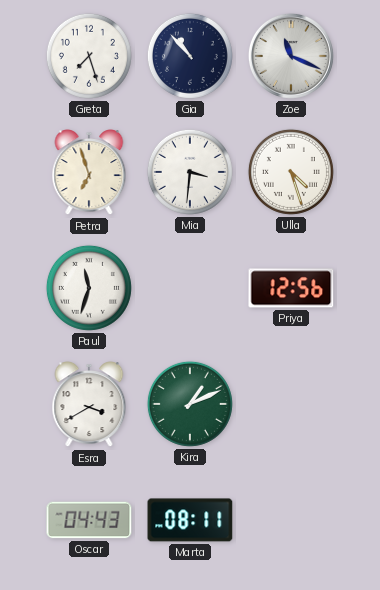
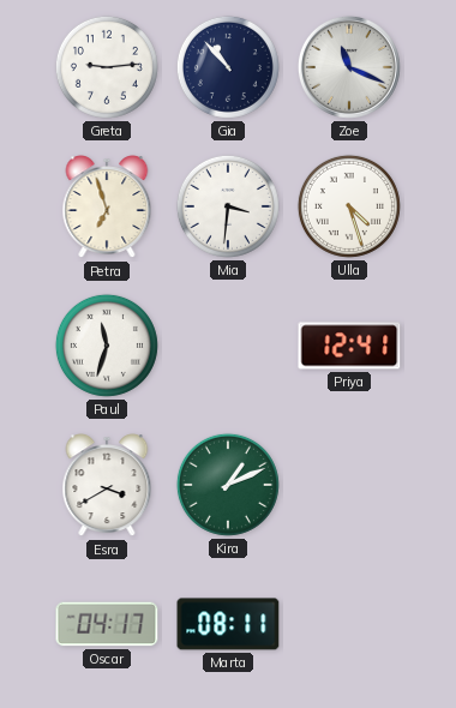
Greta: 7:27 -> 9:14 (107, 67)
Priya: 12:56 -> 12:41 (349, 346)
Oscar: 04:43 -> 04:17 (107, 624)
